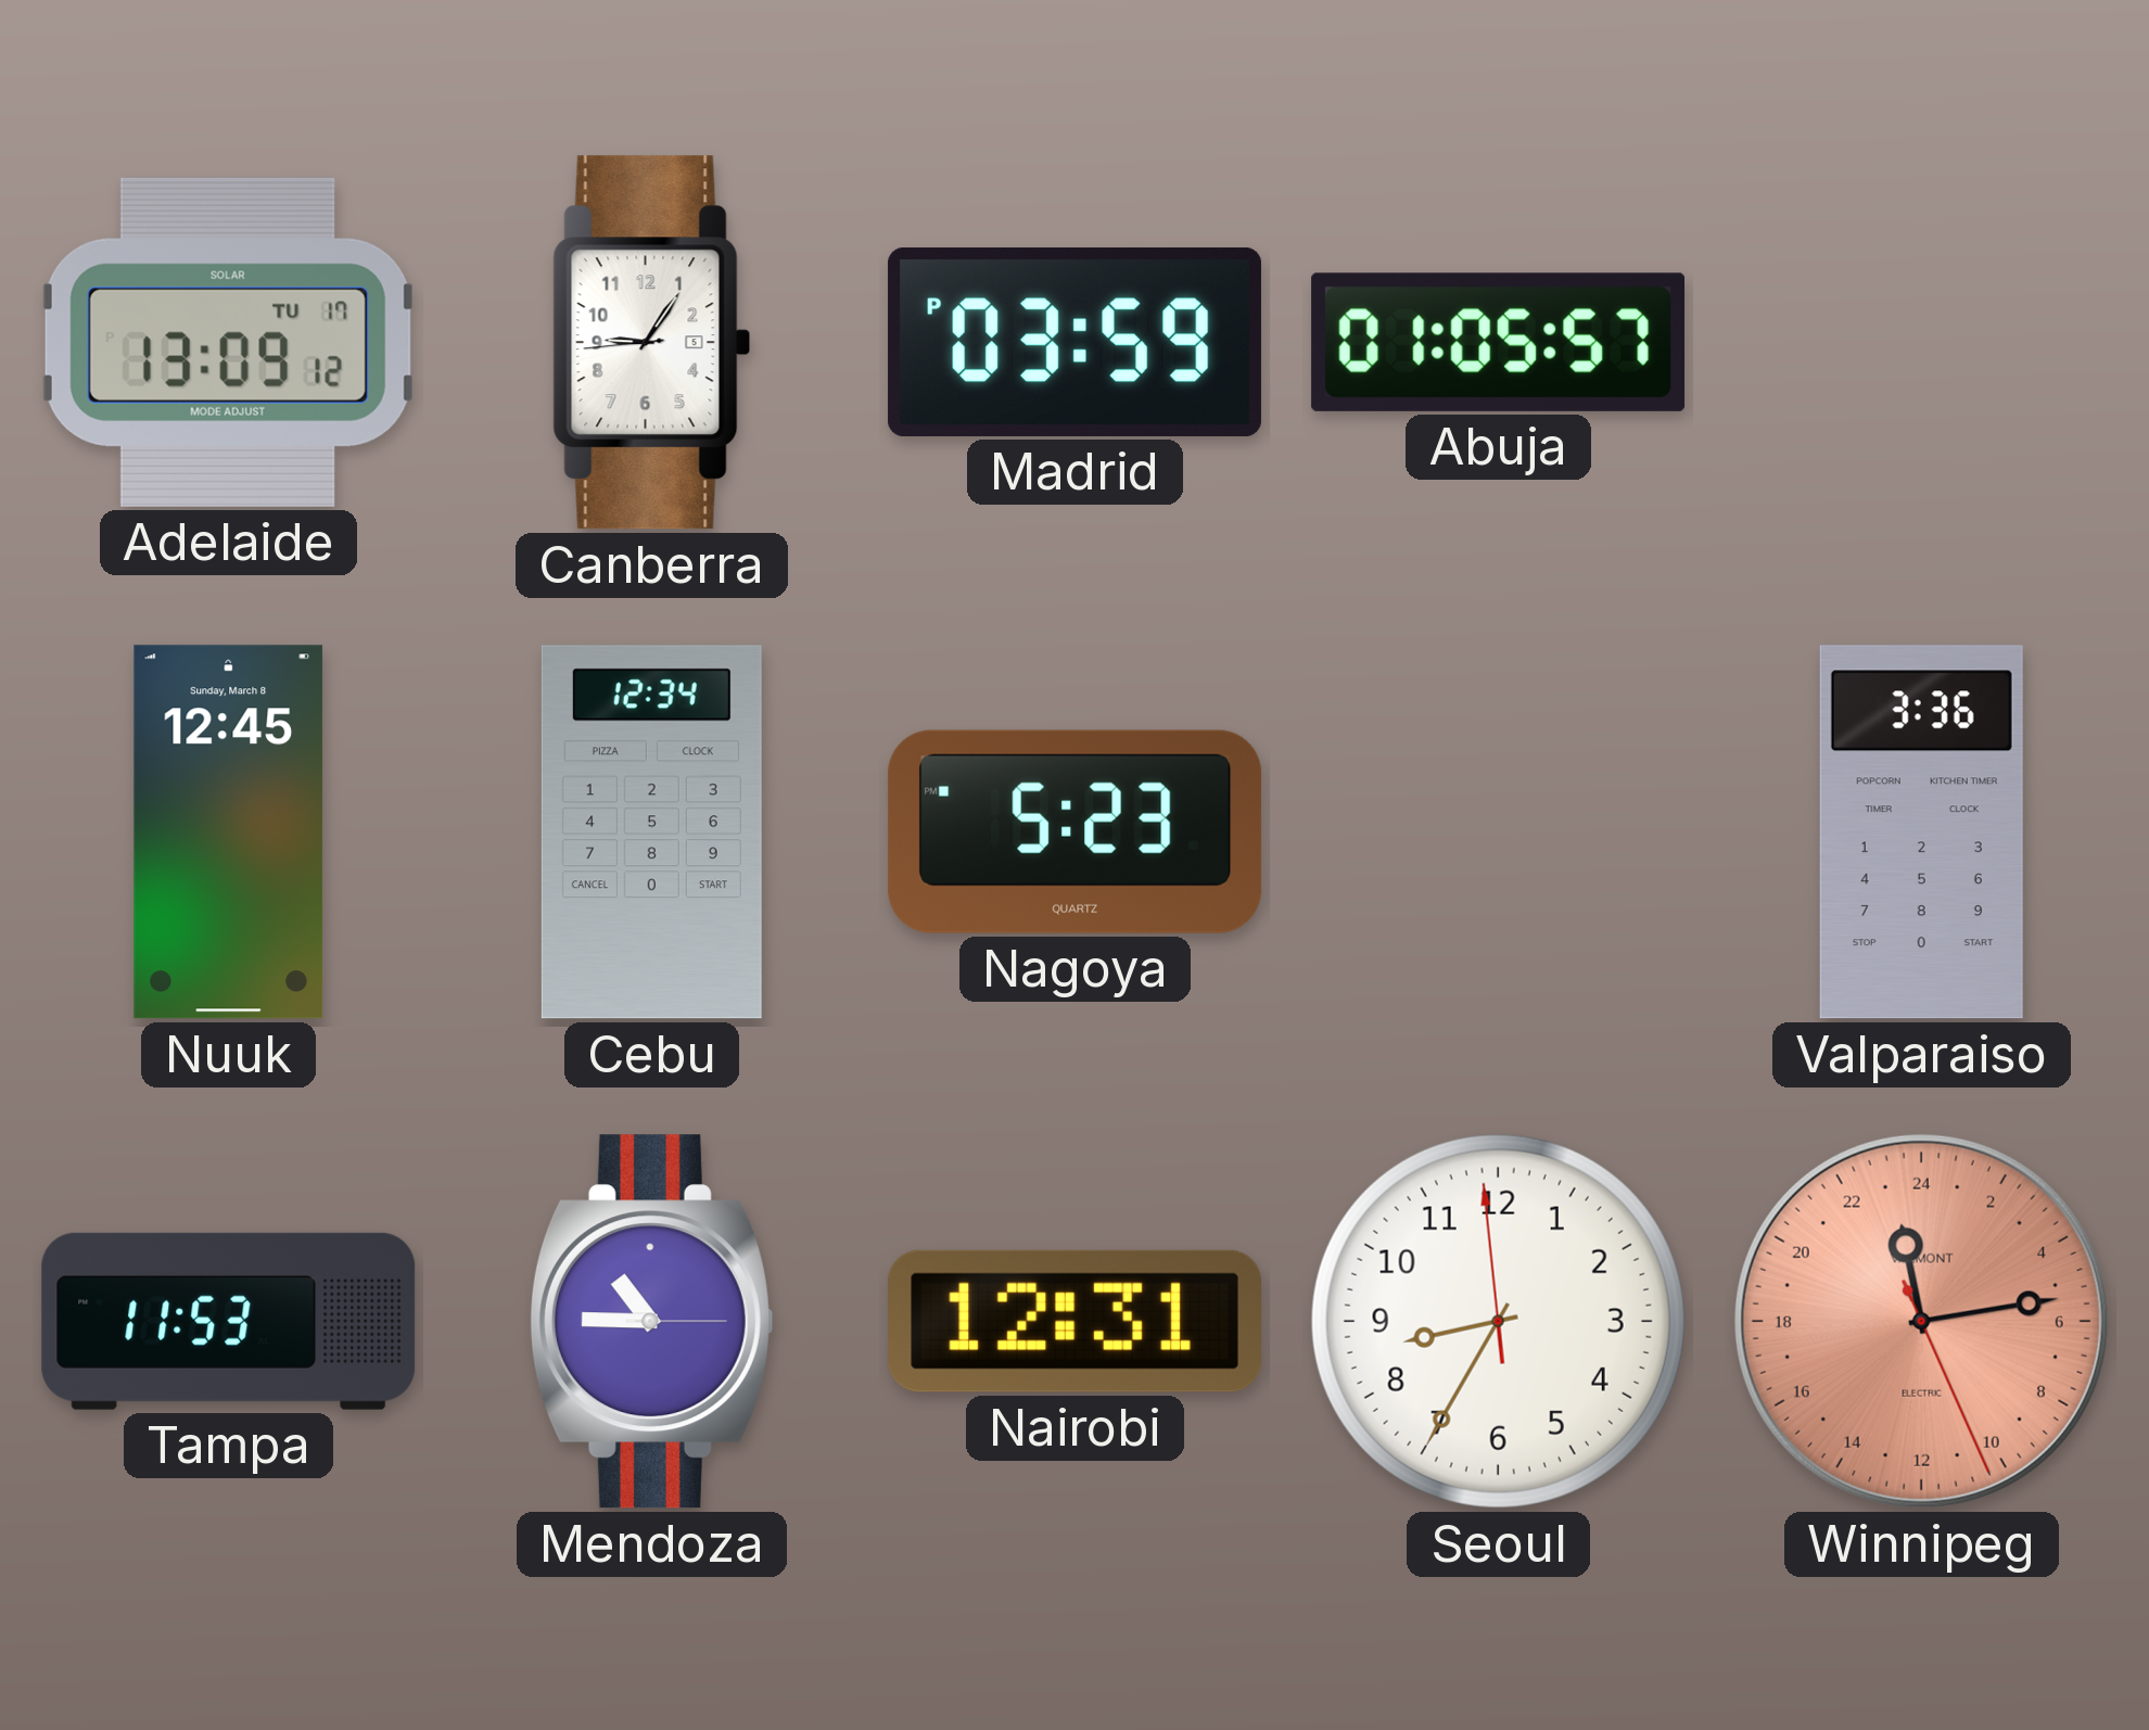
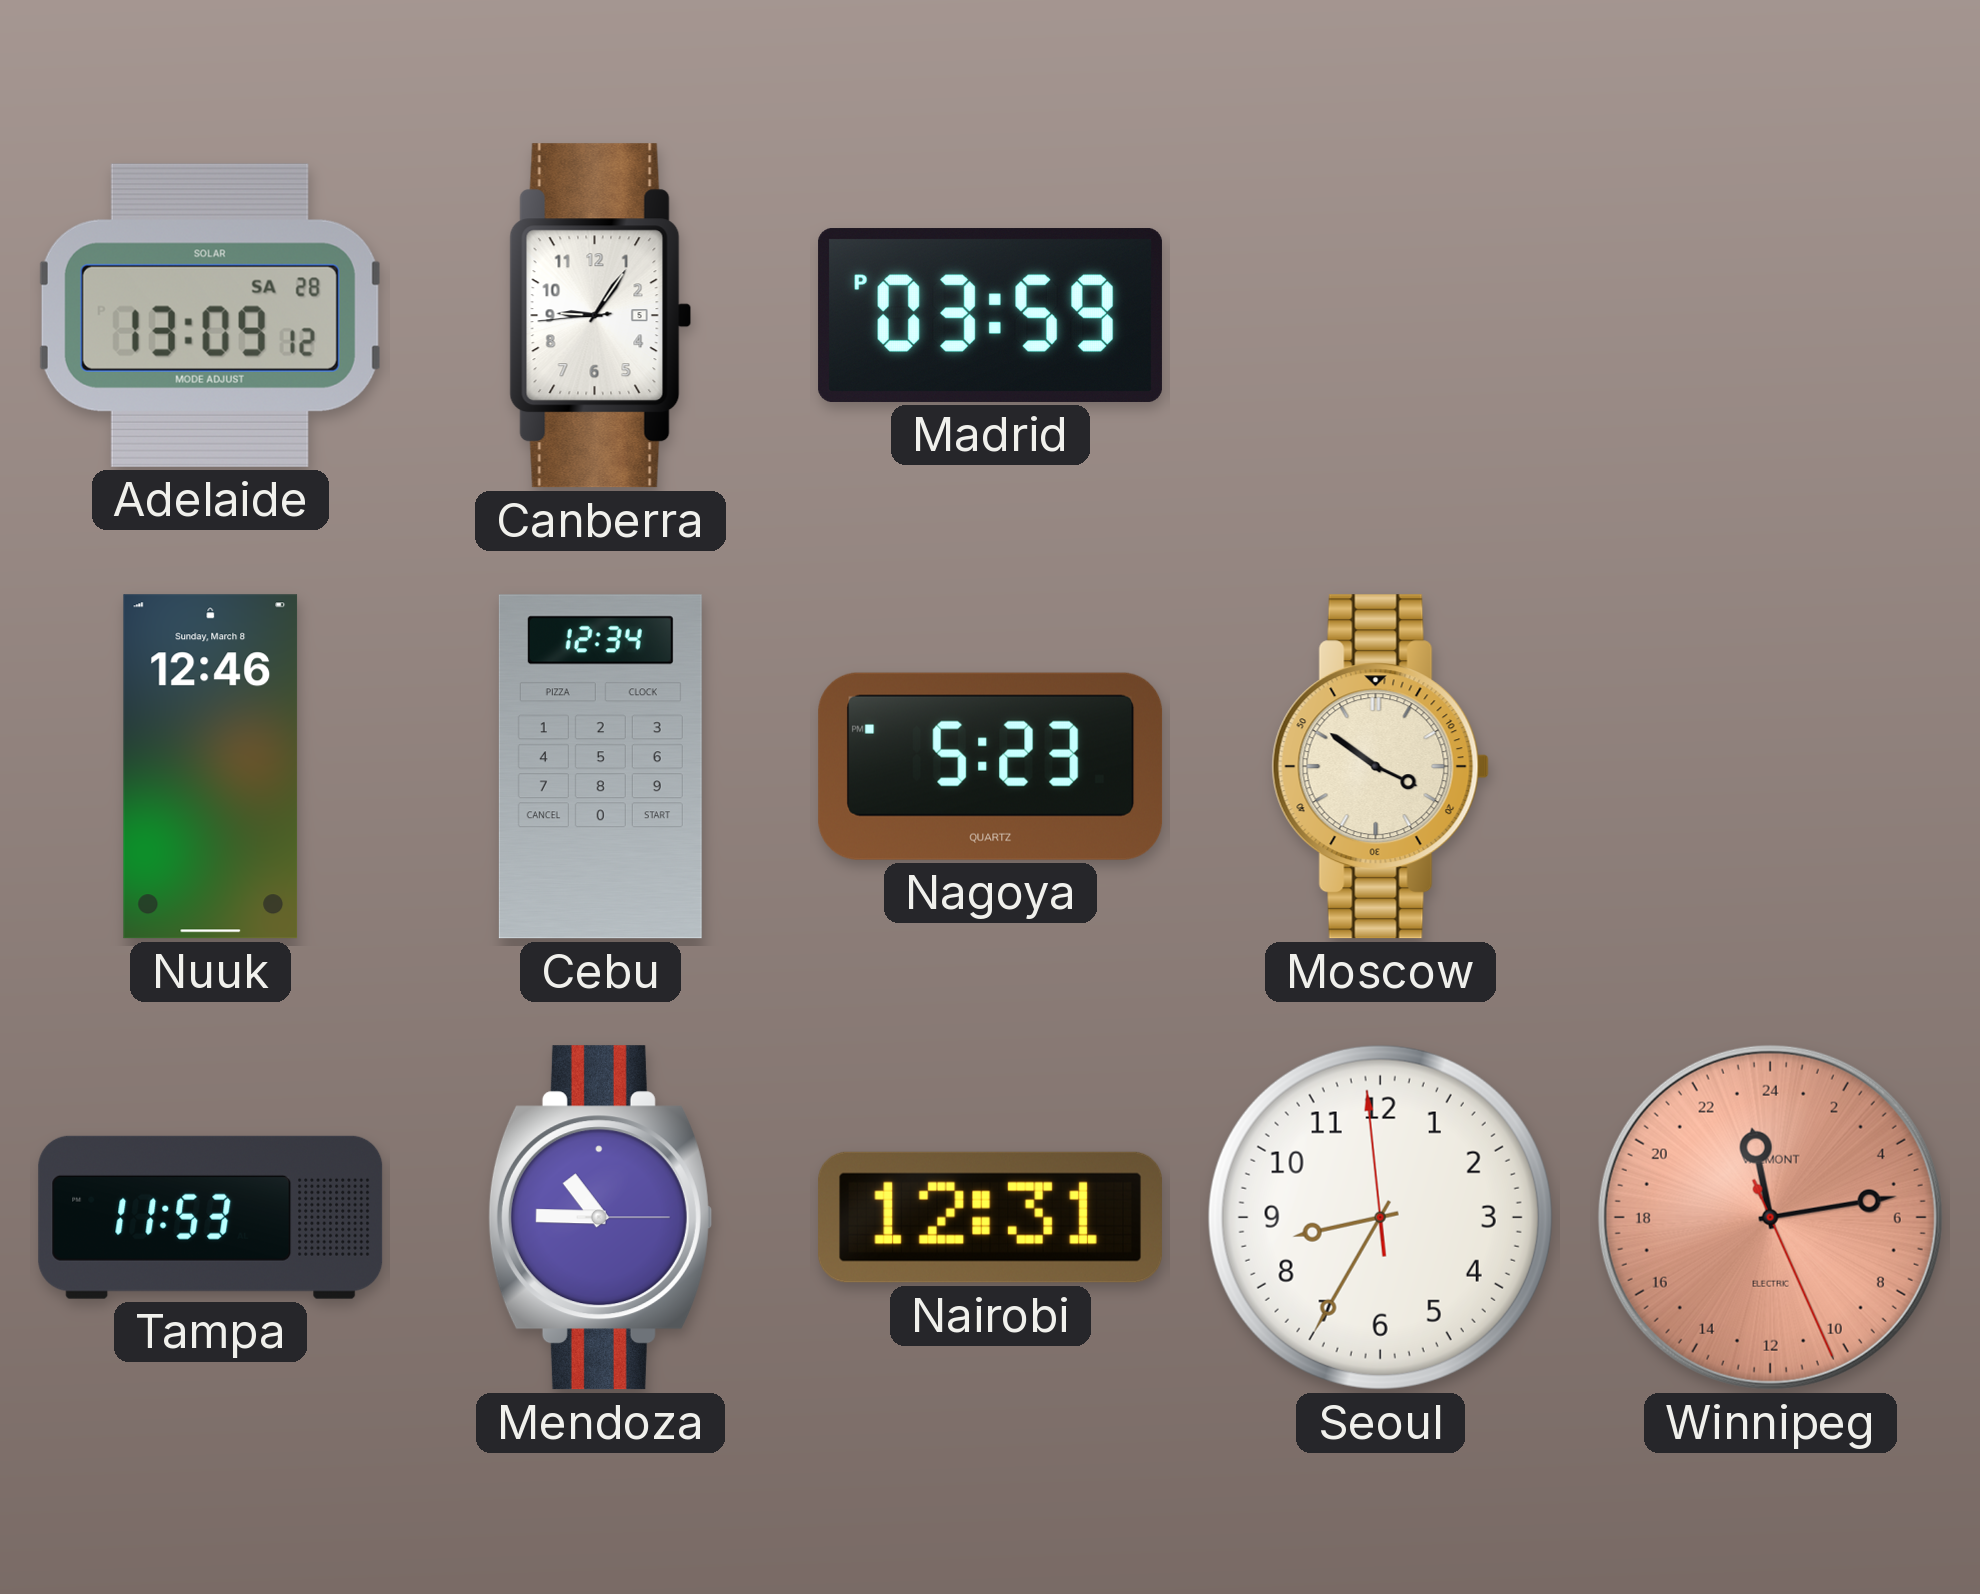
Adelaide date: TU 17 -> SA 28 (210, 315)
Abuja: 01:05 -> none (1499, 342)
Nuuk: 12:45 -> 12:46 (211, 767)
Moscow: none -> 3:51 (1380, 767)
Valparaiso: 3:36 -> none (1921, 832)
